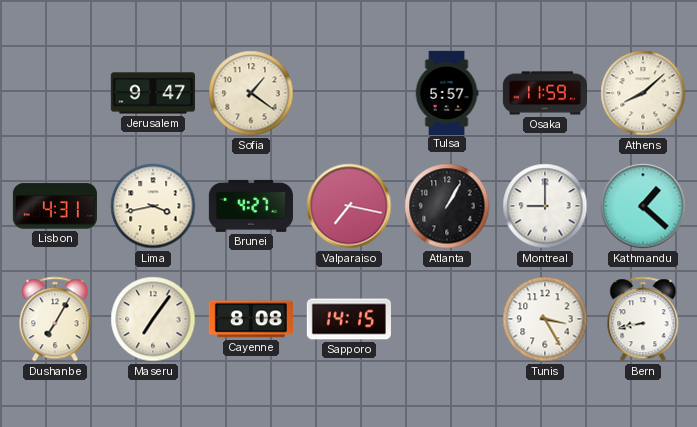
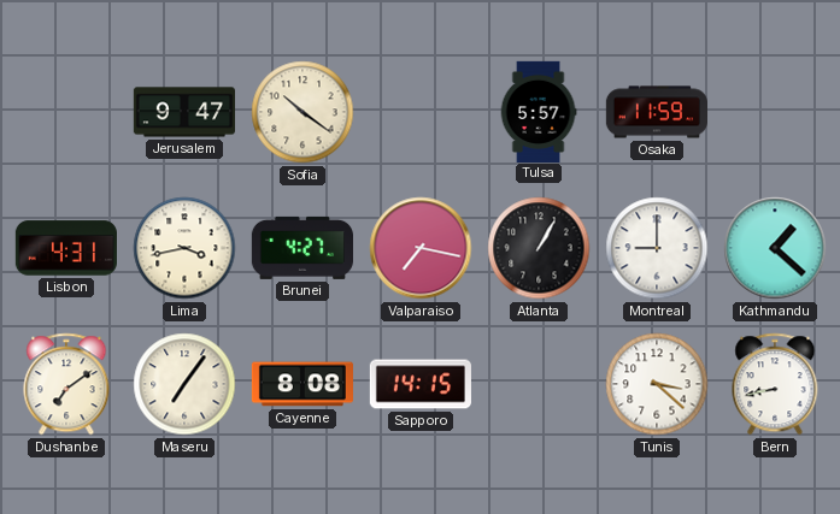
Sofia: 1:21 -> 10:21 (302, 112)
Athens: 8:08 -> none (643, 93)
Dushanbe: 7:05 -> 7:09 (66, 384)
Tunis: 3:25 -> 3:22 (657, 384)
